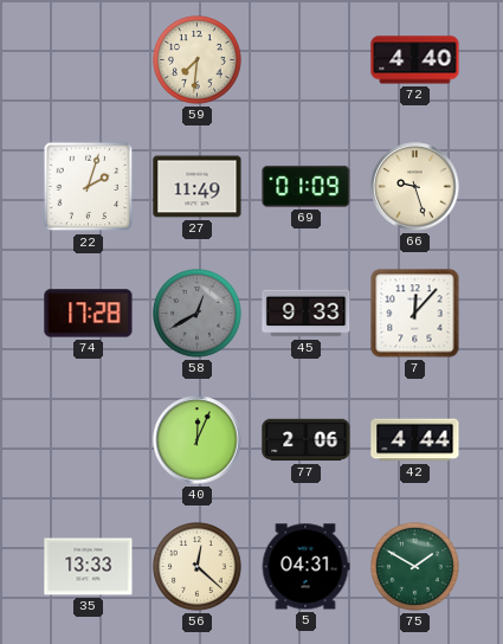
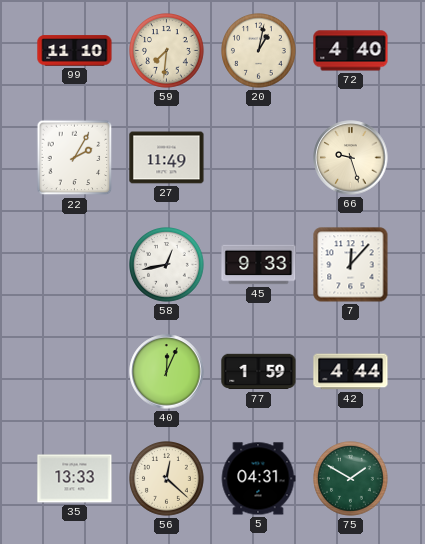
99: none -> 11:10 (75, 51)
20: none -> 1:02 (259, 51)
22: 2:03 -> 2:05 (75, 158)
69: 01:09 -> none (307, 186)
74: 17:28 -> none (89, 314)
58: 12:40 -> 12:43 (167, 265)
58 dial: grey -> white (167, 265)
77: 2:06 -> 1:59 (259, 372)
